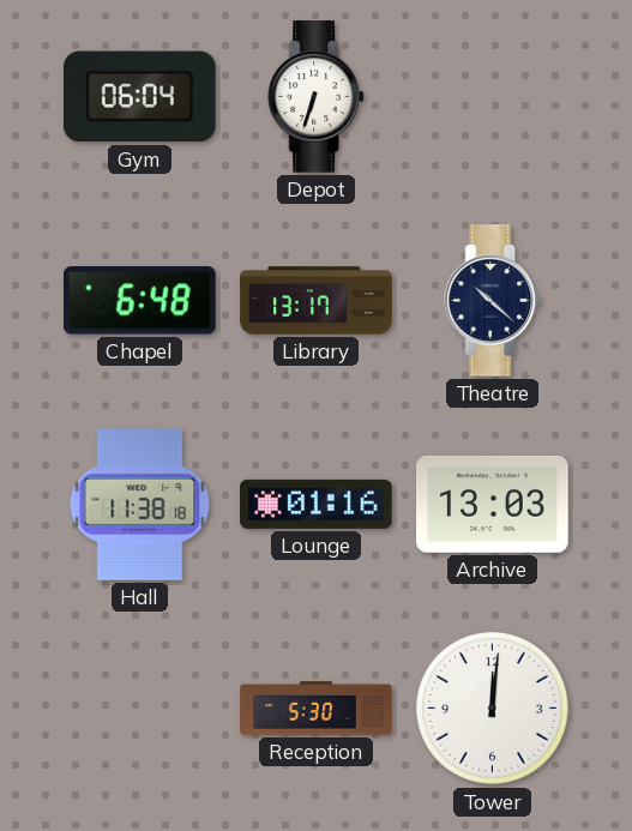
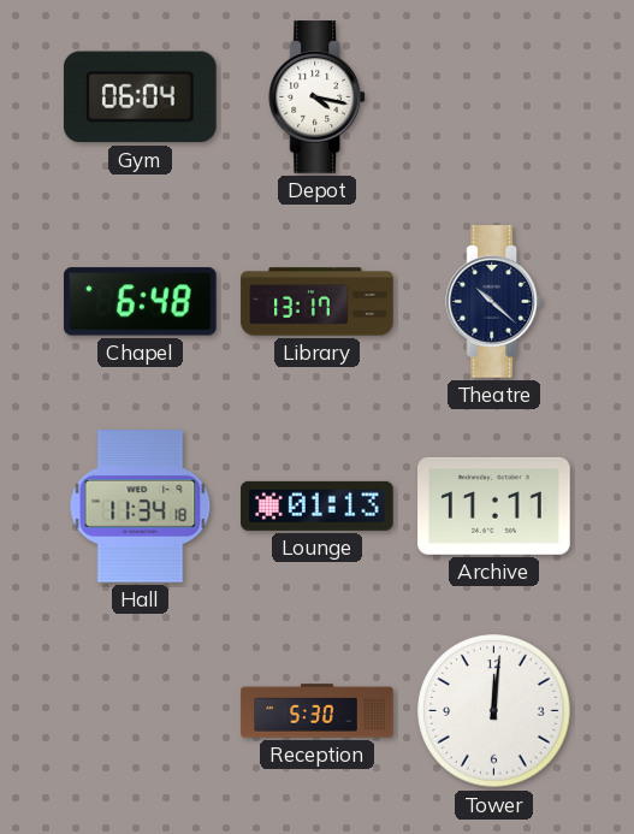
Depot: 6:33 -> 4:17 (318, 97)
Hall: 11:38 -> 11:34 (141, 507)
Lounge: 01:16 -> 01:13 (318, 505)
Archive: 13:03 -> 11:11 (494, 505)
